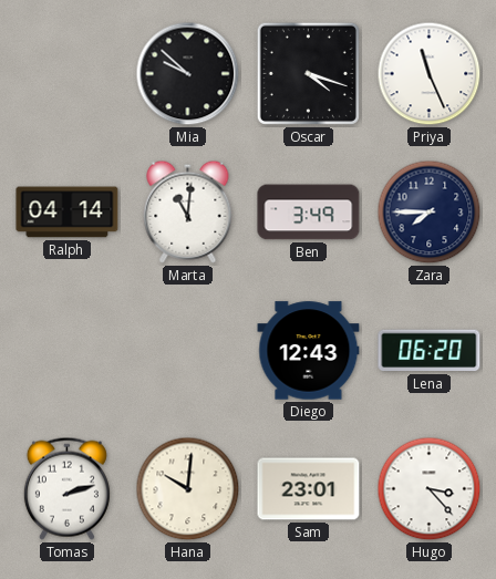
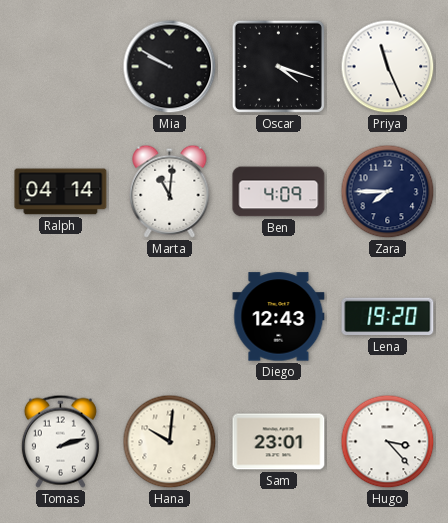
Mia: 9:52 -> 9:50 (170, 67)
Ben: 3:49 -> 4:09 (279, 192)
Lena: 06:20 -> 19:20 (388, 317)
